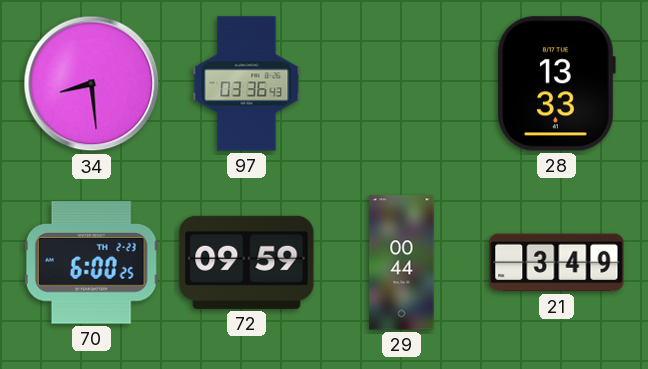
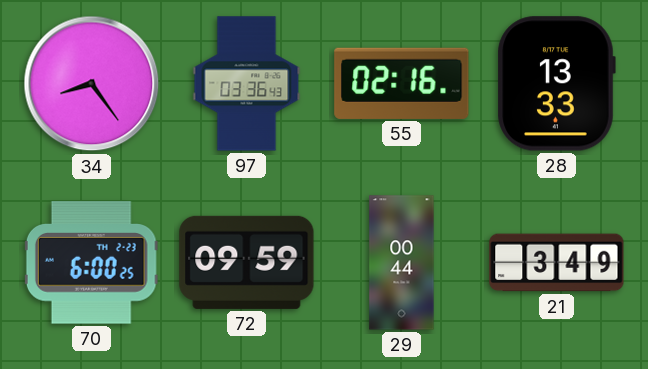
34: 8:29 -> 8:24 (92, 84)
55: none -> 02:16 (402, 83)
